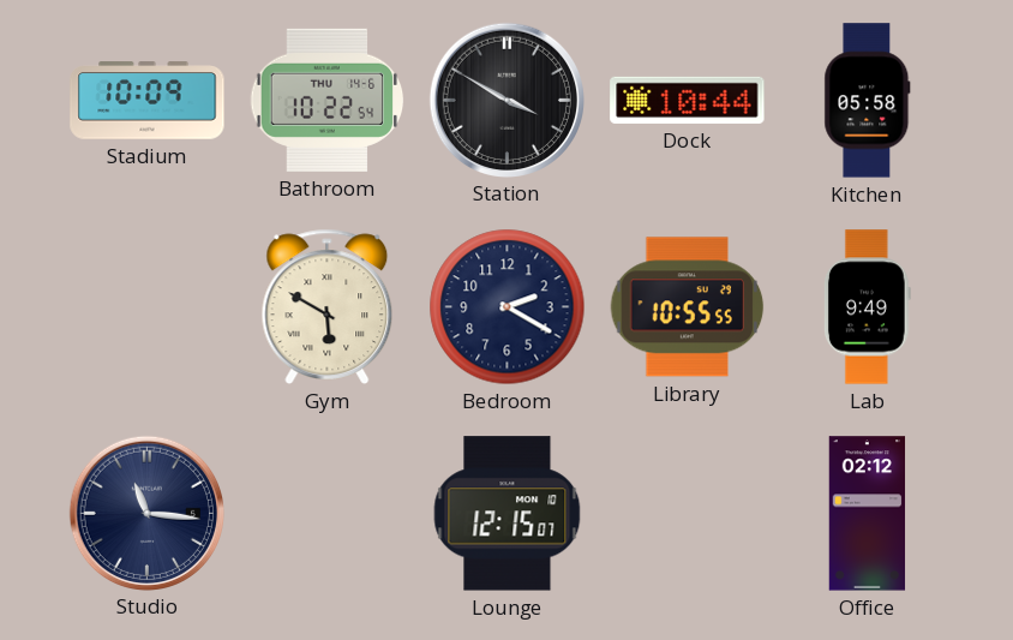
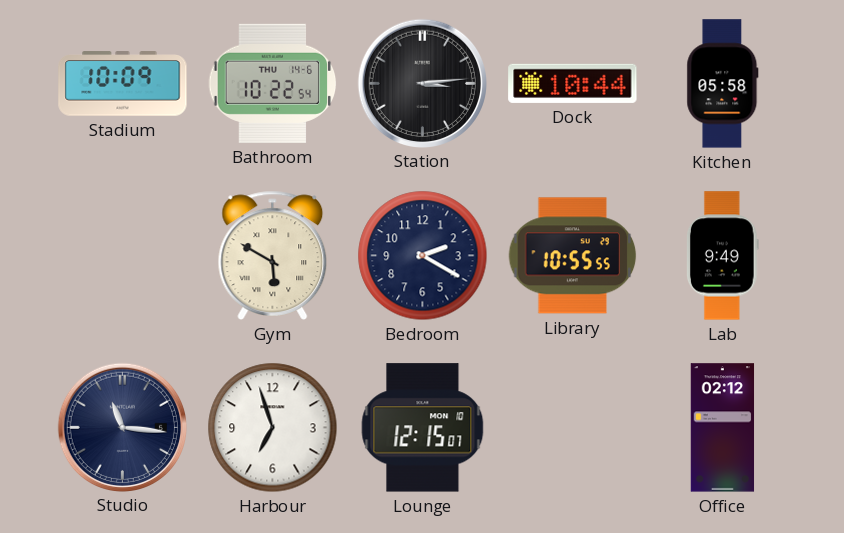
Station: 3:50 -> 3:14 (422, 83)
Harbour: none -> 6:57 (273, 428)
